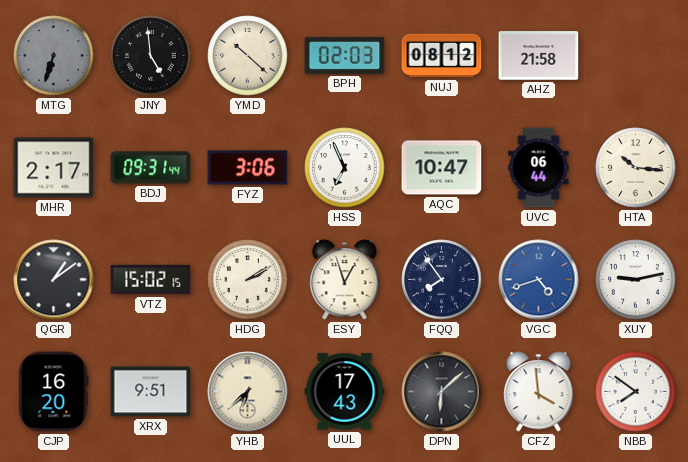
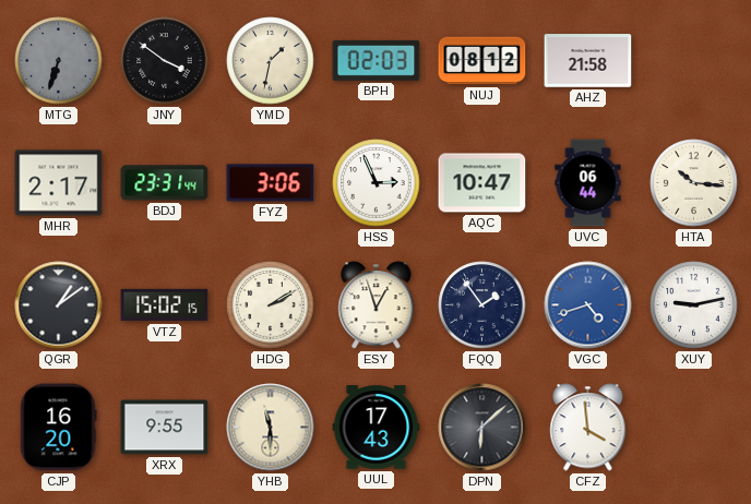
JNY: 4:59 -> 3:51 (165, 61)
YMD: 10:22 -> 1:32 (271, 61)
BDJ: 09:31 -> 23:31 (165, 183)
HSS: 6:56 -> 2:56 (377, 183)
FQQ: 7:54 -> 1:54 (482, 305)
XRX: 9:51 -> 9:55 (165, 428)
YHB: 6:38 -> 11:30 (271, 428)
NBB: 7:51 -> none (636, 392)
